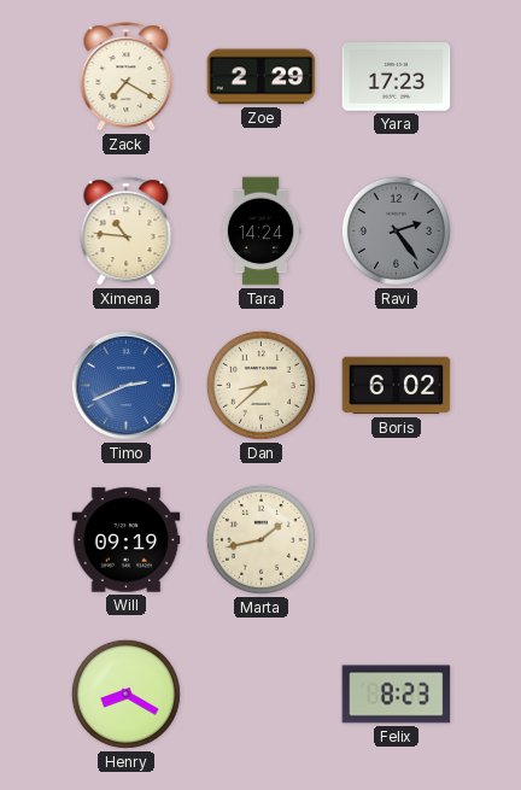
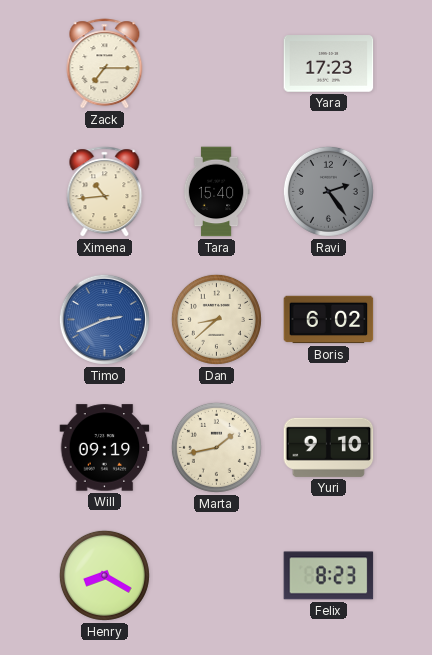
Zack: 7:20 -> 7:15 (105, 64)
Zoe: 2:29 -> none (262, 77)
Ximena: 10:46 -> 10:44 (105, 192)
Tara: 14:24 -> 15:40 (216, 192)
Yuri: none -> 9:10 (329, 447)
